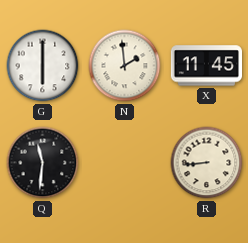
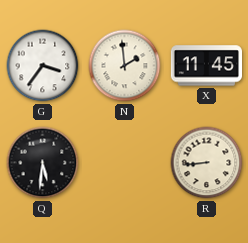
G: 6:00 -> 3:36 (43, 66)
Q: 11:31 -> 5:31 (43, 163)
